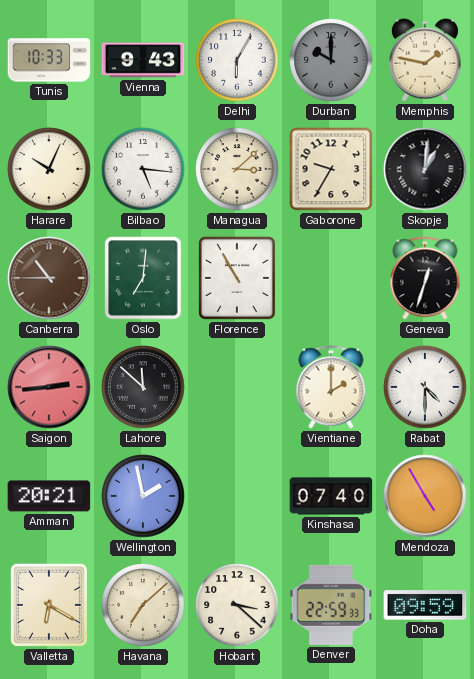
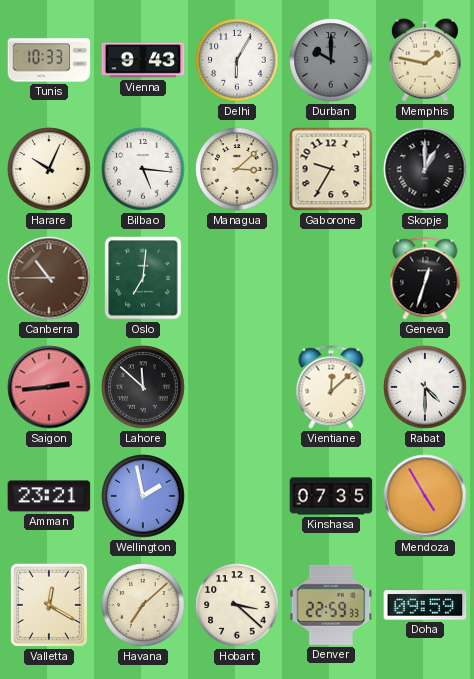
Skopje: 1:01 -> 1:00 (425, 169)
Florence: 10:55 -> none (237, 278)
Vientiane: 2:00 -> 12:08 (331, 387)
Amman: 20:21 -> 23:21 (49, 496)
Kinshasa: 07:40 -> 07:35 (331, 496)
Valletta: 6:20 -> 12:20 (49, 605)
